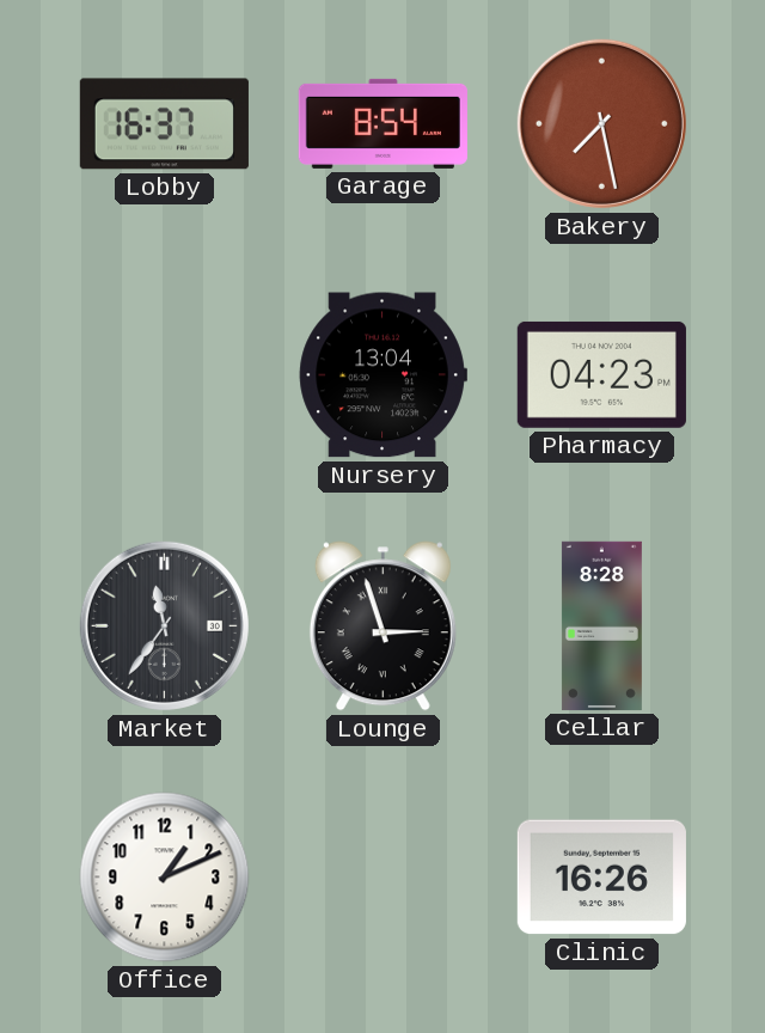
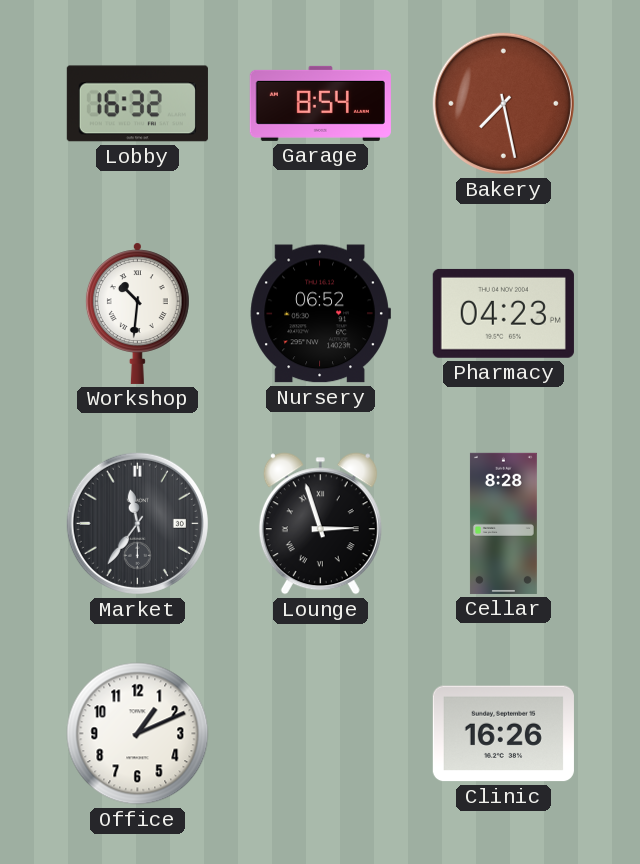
Lobby: 16:37 -> 16:32 (137, 104)
Workshop: none -> 10:31 (137, 313)
Nursery: 13:04 -> 06:52 (320, 314)
